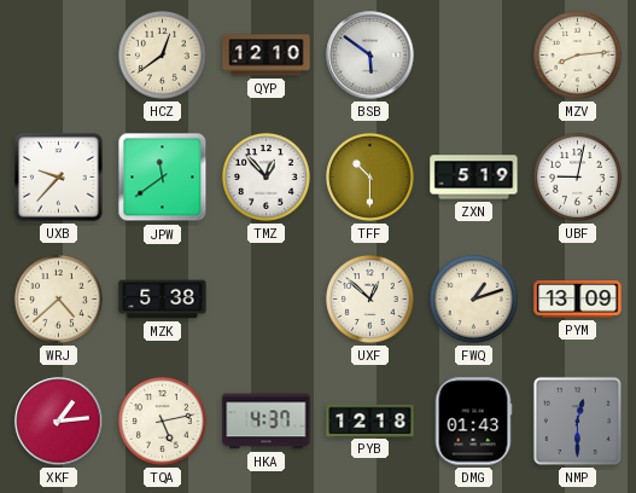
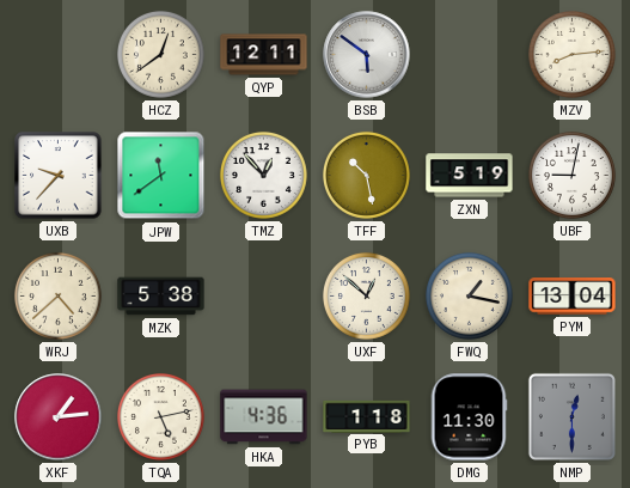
QYP: 12:10 -> 12:11 (264, 55)
TFF: 10:30 -> 10:28 (366, 175)
FWQ: 1:12 -> 1:17 (469, 295)
PYM: 13:09 -> 13:04 (573, 297)
HKA: 4:37 -> 4:36 (264, 417)
PYB: 12:18 -> 1:18 (367, 416)
DMG: 01:43 -> 11:30 (469, 417)
